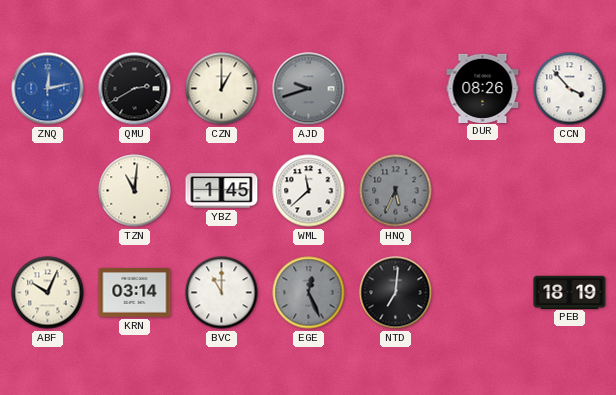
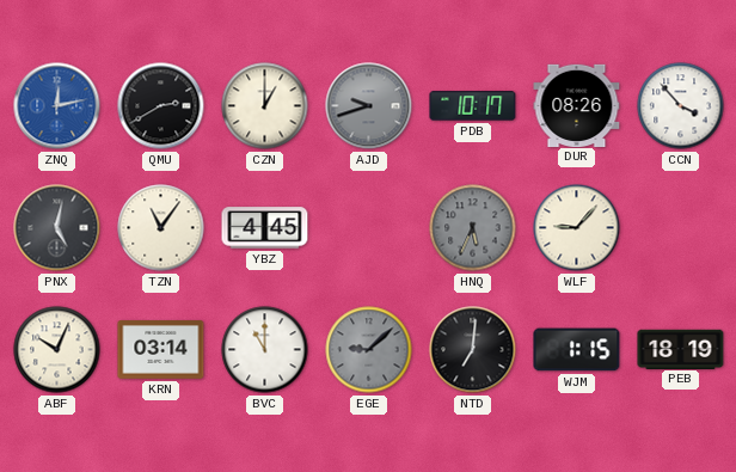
PDB: none -> 10:17 (473, 106)
PNX: none -> 5:02 (57, 228)
TZN: 11:01 -> 11:06 (161, 228)
YBZ: 1:45 -> 4:45 (265, 228)
WML: 11:38 -> none (309, 191)
WLF: none -> 9:07 (577, 228)
EGE: 12:26 -> 9:08 (369, 350)
WJM: none -> 1:15 (577, 350)
